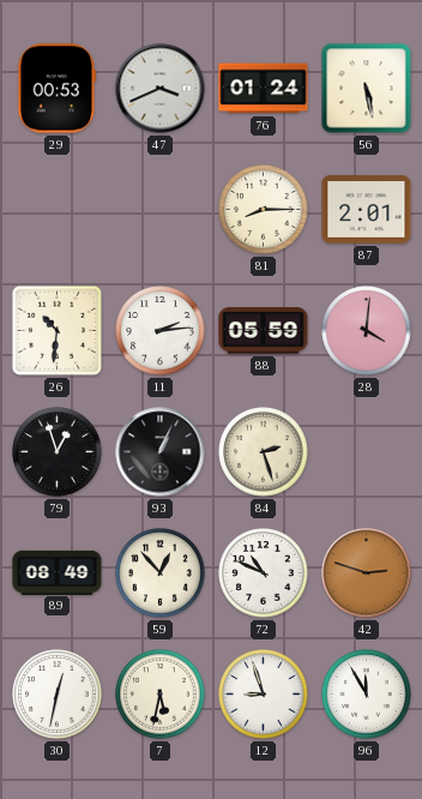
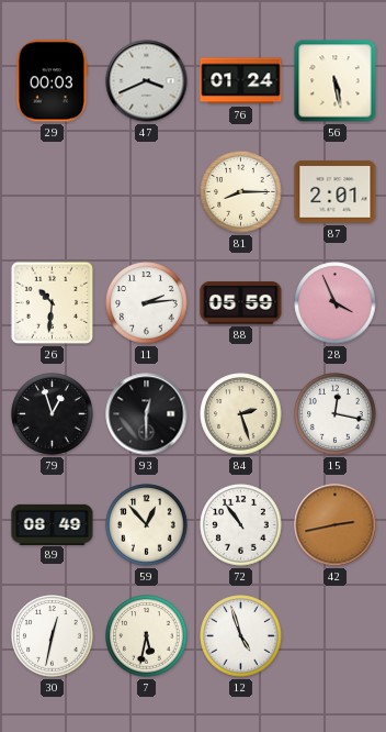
29: 00:53 -> 00:03 (53, 81)
28: 4:01 -> 3:56 (336, 303)
93: 1:04 -> 12:30 (147, 414)
15: none -> 12:17 (336, 414)
72: 10:49 -> 10:54 (241, 525)
42: 2:48 -> 2:43 (336, 525)
12: 8:57 -> 4:57 (241, 636)
96: 11:55 -> none (367, 695)
